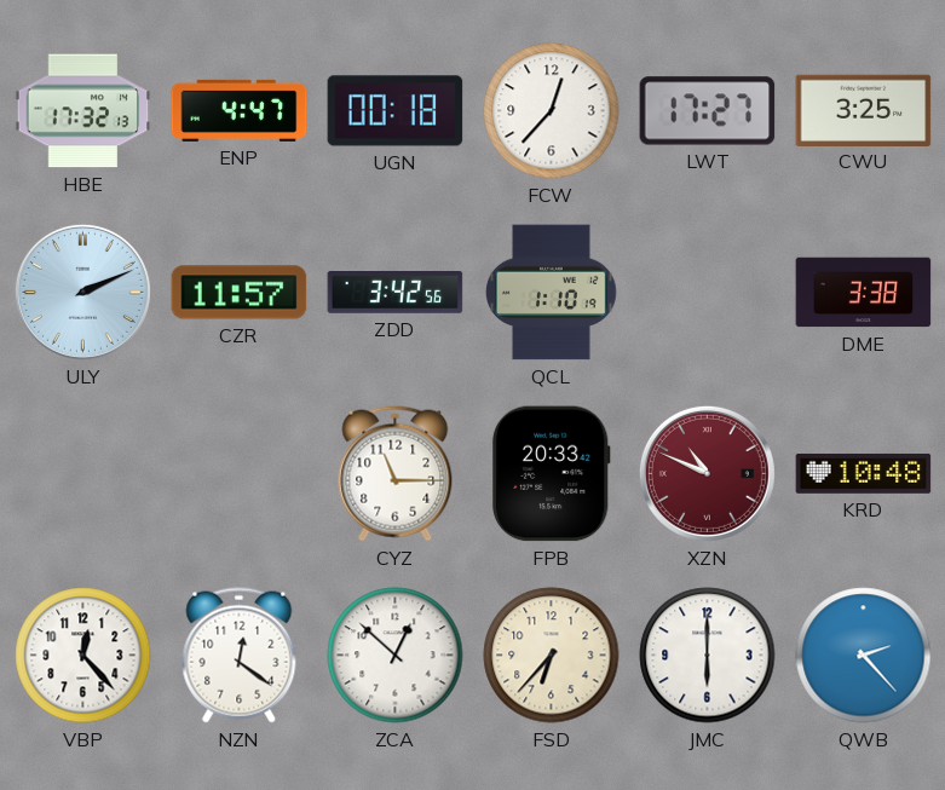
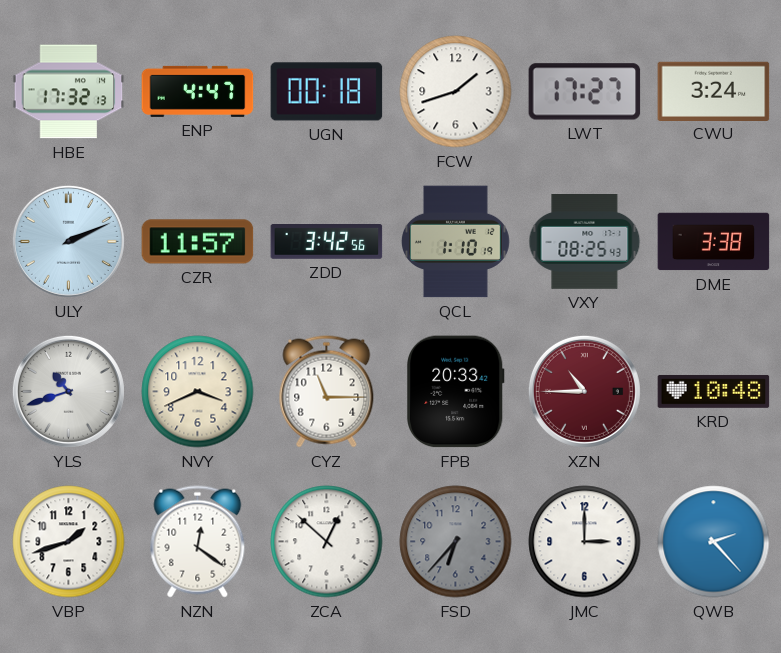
FCW: 12:37 -> 1:42 (456, 92)
CWU: 3:25 -> 3:24 (714, 91)
VXY: none -> 08:25 (585, 242)
YLS: none -> 10:42 (68, 391)
NVY: none -> 3:41 (198, 392)
XZN: 10:49 -> 10:45 (584, 391)
VBP: 12:23 -> 1:42 (69, 542)
FSD dial: cream -> grey (456, 542)
JMC: 6:00 -> 3:00 (585, 542)
